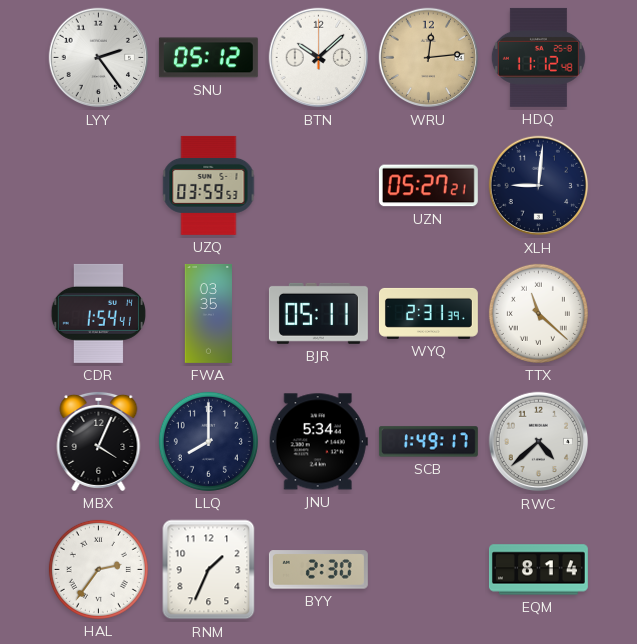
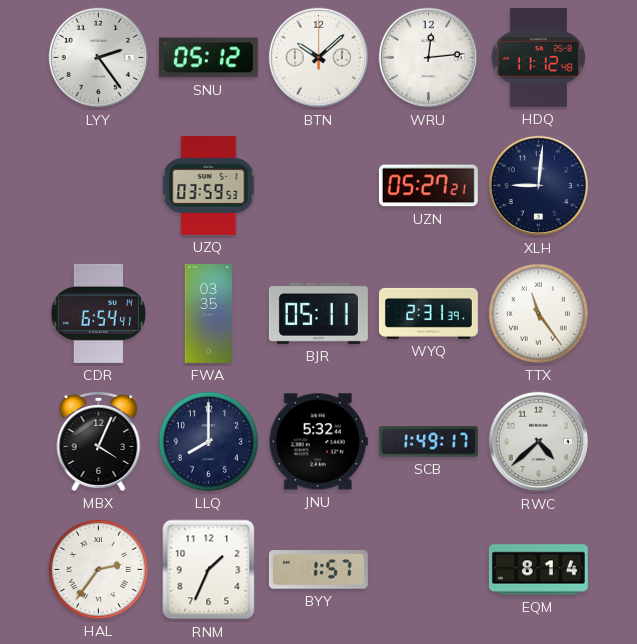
WRU dial: champagne -> white (429, 58)
CDR: 1:54 -> 6:54 (98, 313)
TTX: 11:22 -> 11:24 (538, 313)
JNU: 5:34 -> 5:32 (318, 442)
BYY: 2:30 -> 1:57 (318, 570)
